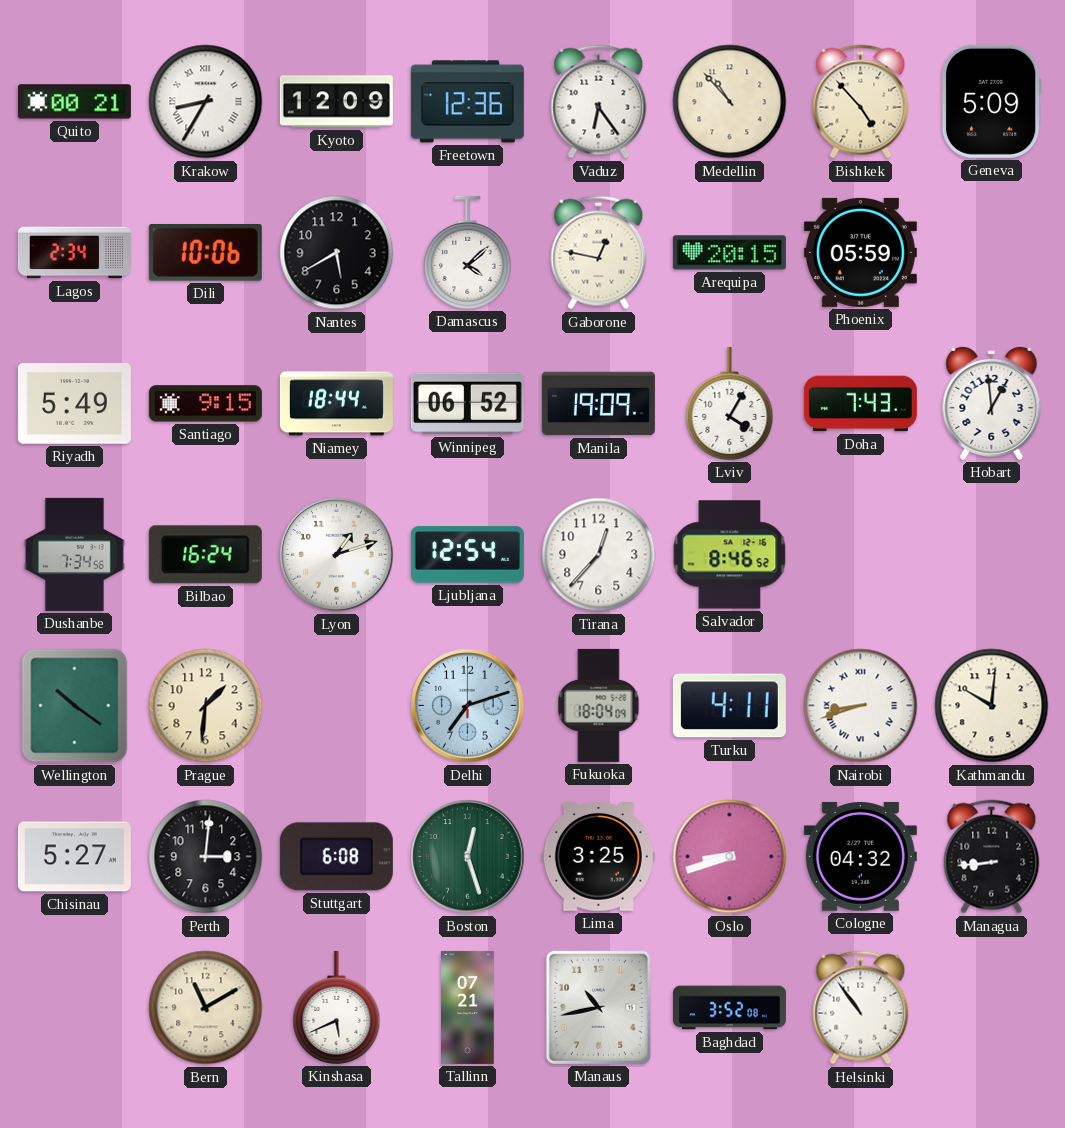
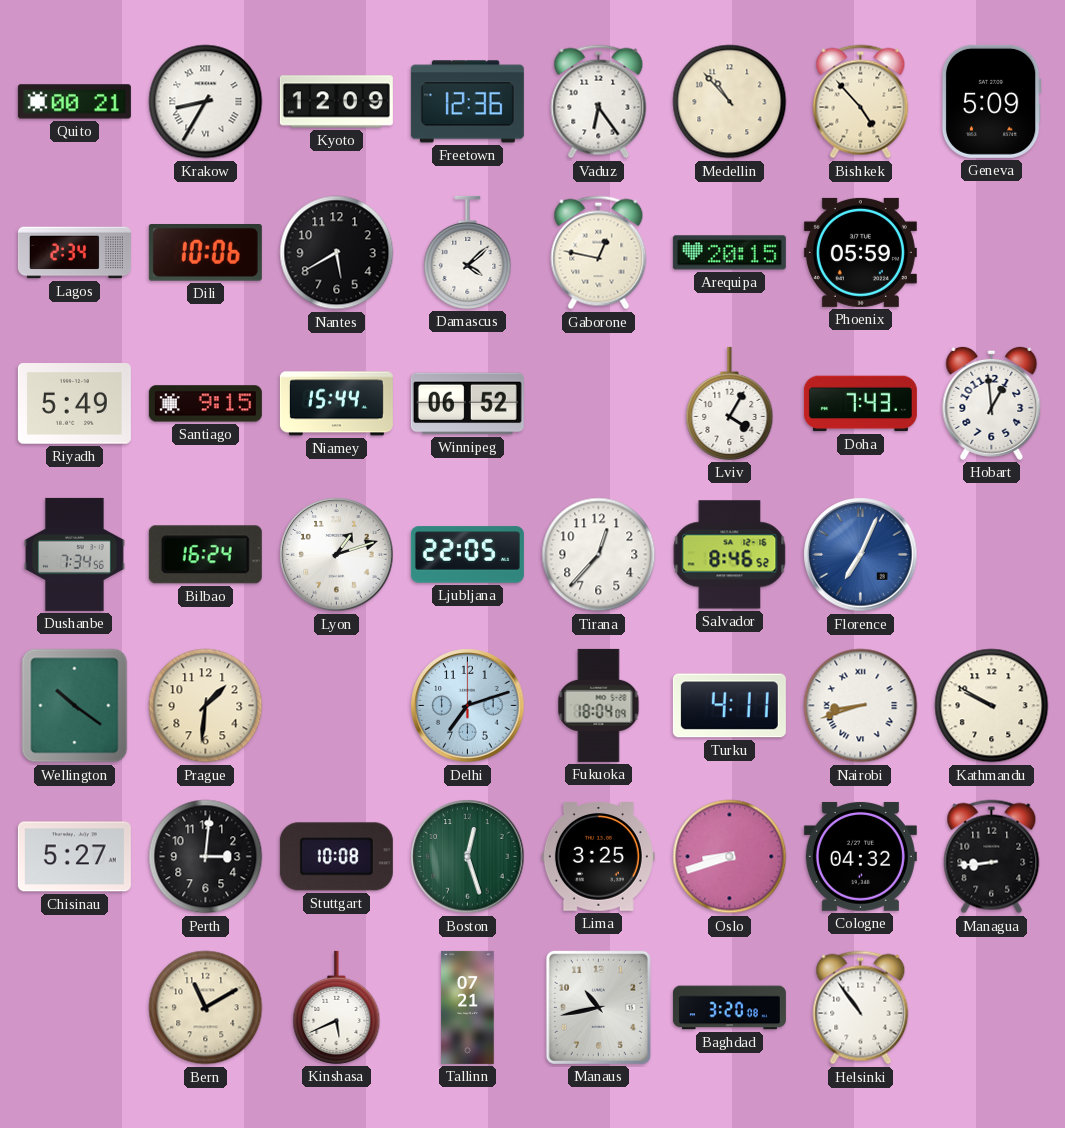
Niamey: 18:44 -> 15:44 (336, 404)
Manila: 19:09 -> none (598, 404)
Ljubljana: 12:54 -> 22:05 (467, 555)
Florence: none -> 7:04 (861, 555)
Kathmandu: 10:01 -> 9:50 (992, 706)
Stuttgart: 6:08 -> 10:08 (336, 857)
Baghdad: 3:52 -> 3:20 (729, 1008)
